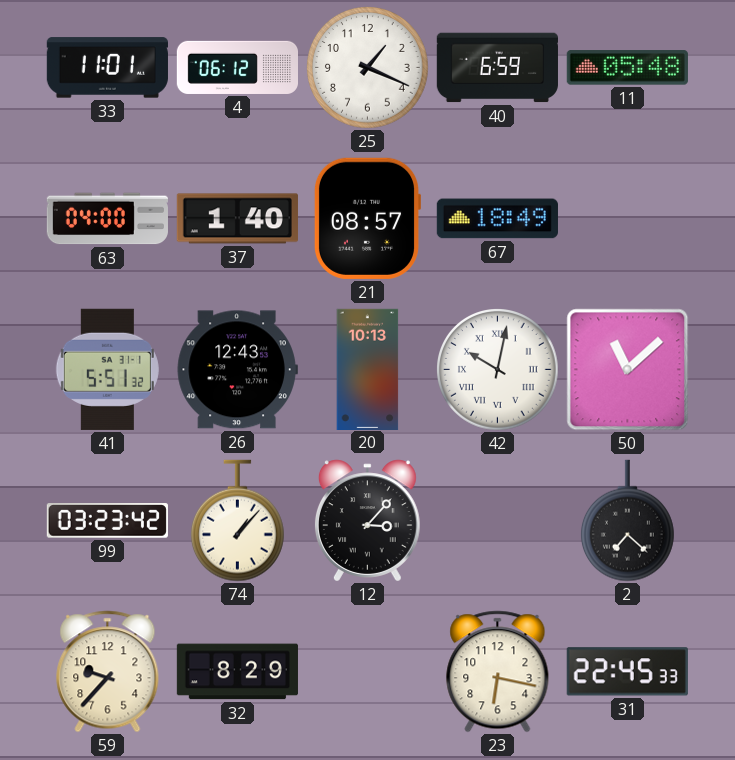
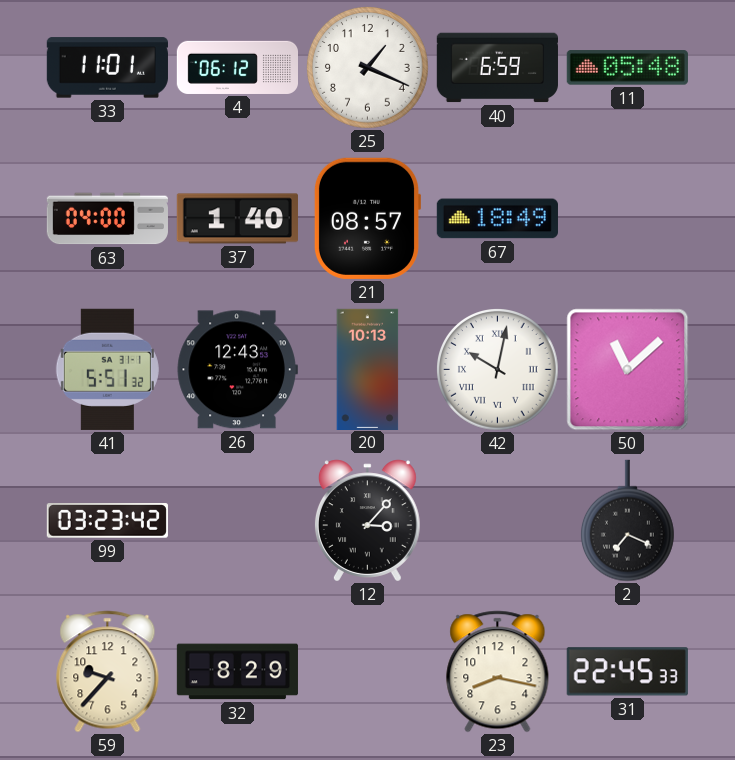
74: 1:07 -> none (237, 521)
2: 7:22 -> 7:19 (627, 521)
23: 6:17 -> 8:17 (498, 672)
